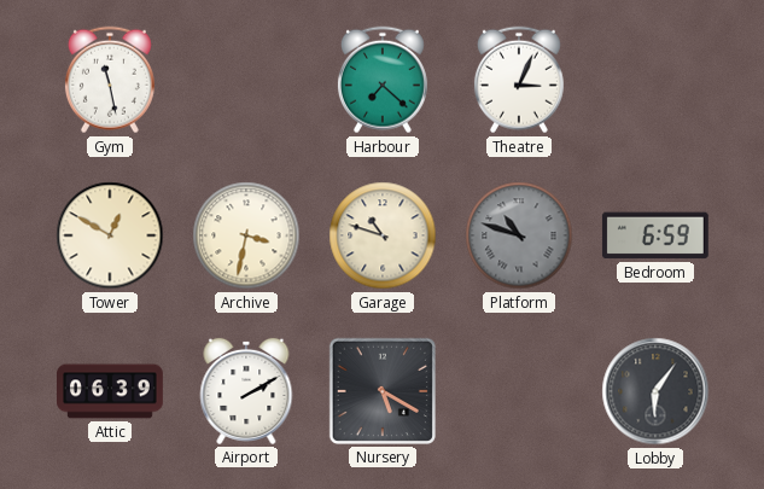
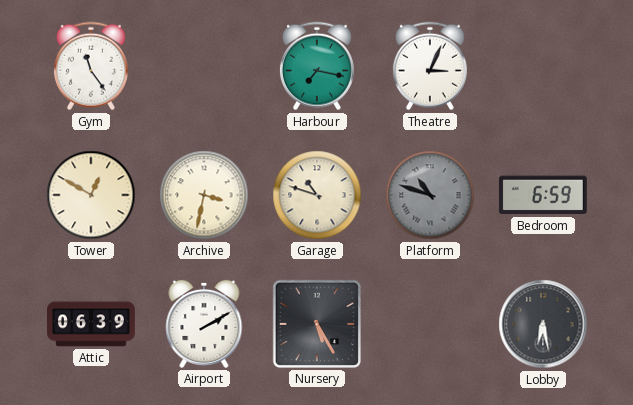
Gym: 11:28 -> 11:24 (91, 66)
Harbour: 7:22 -> 7:17 (317, 66)
Nursery: 5:20 -> 5:25 (317, 324)
Lobby: 6:06 -> 6:28 (543, 324)
